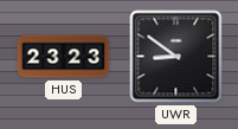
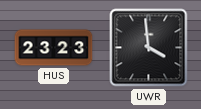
UWR: 8:51 -> 3:59 (149, 48)
